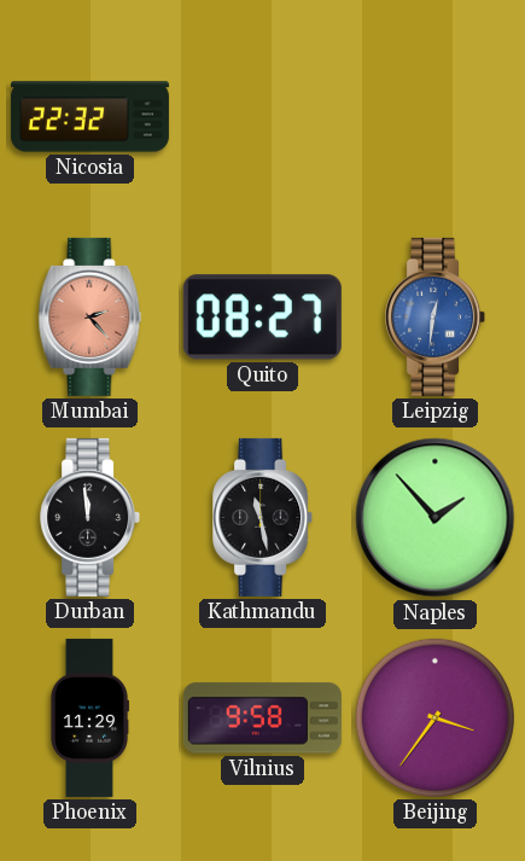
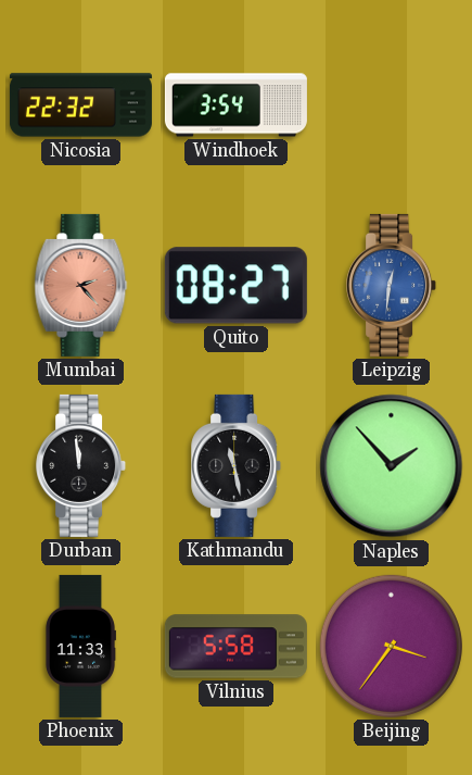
Windhoek: none -> 3:54 (235, 105)
Phoenix: 11:29 -> 11:33 (80, 646)
Vilnius: 9:58 -> 5:58 (235, 647)
